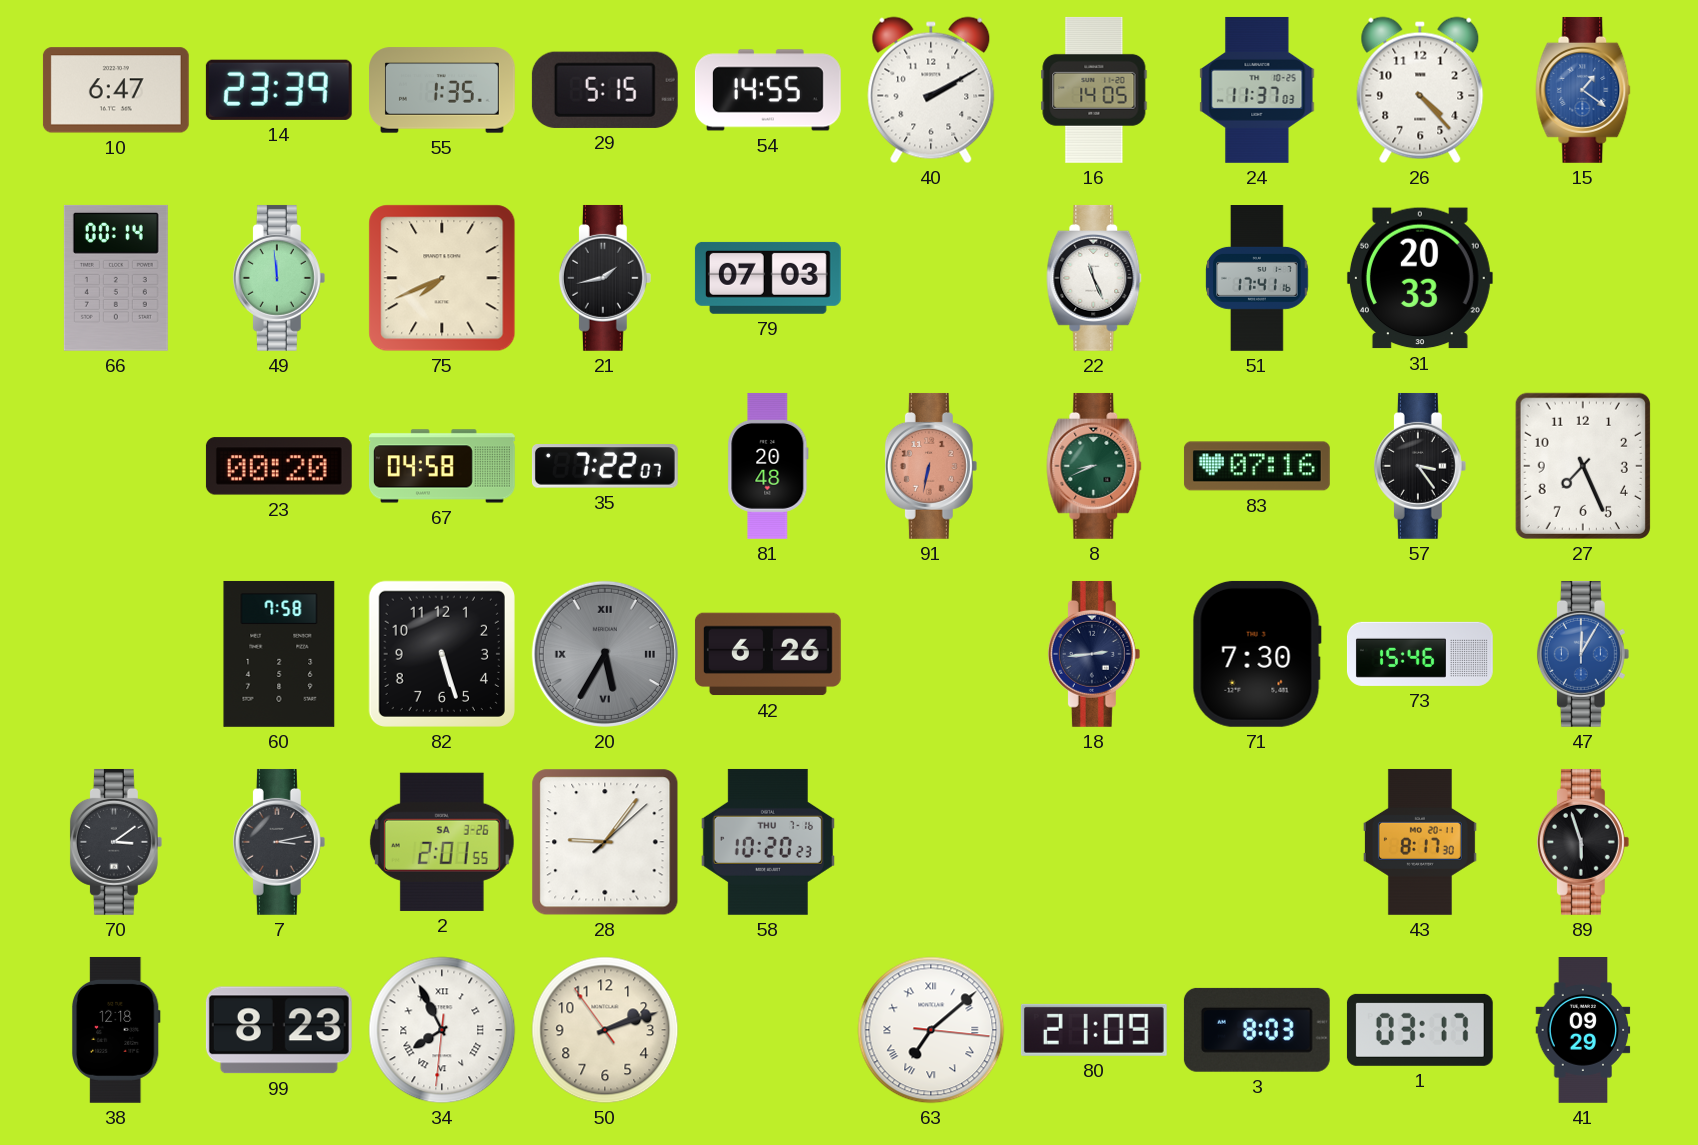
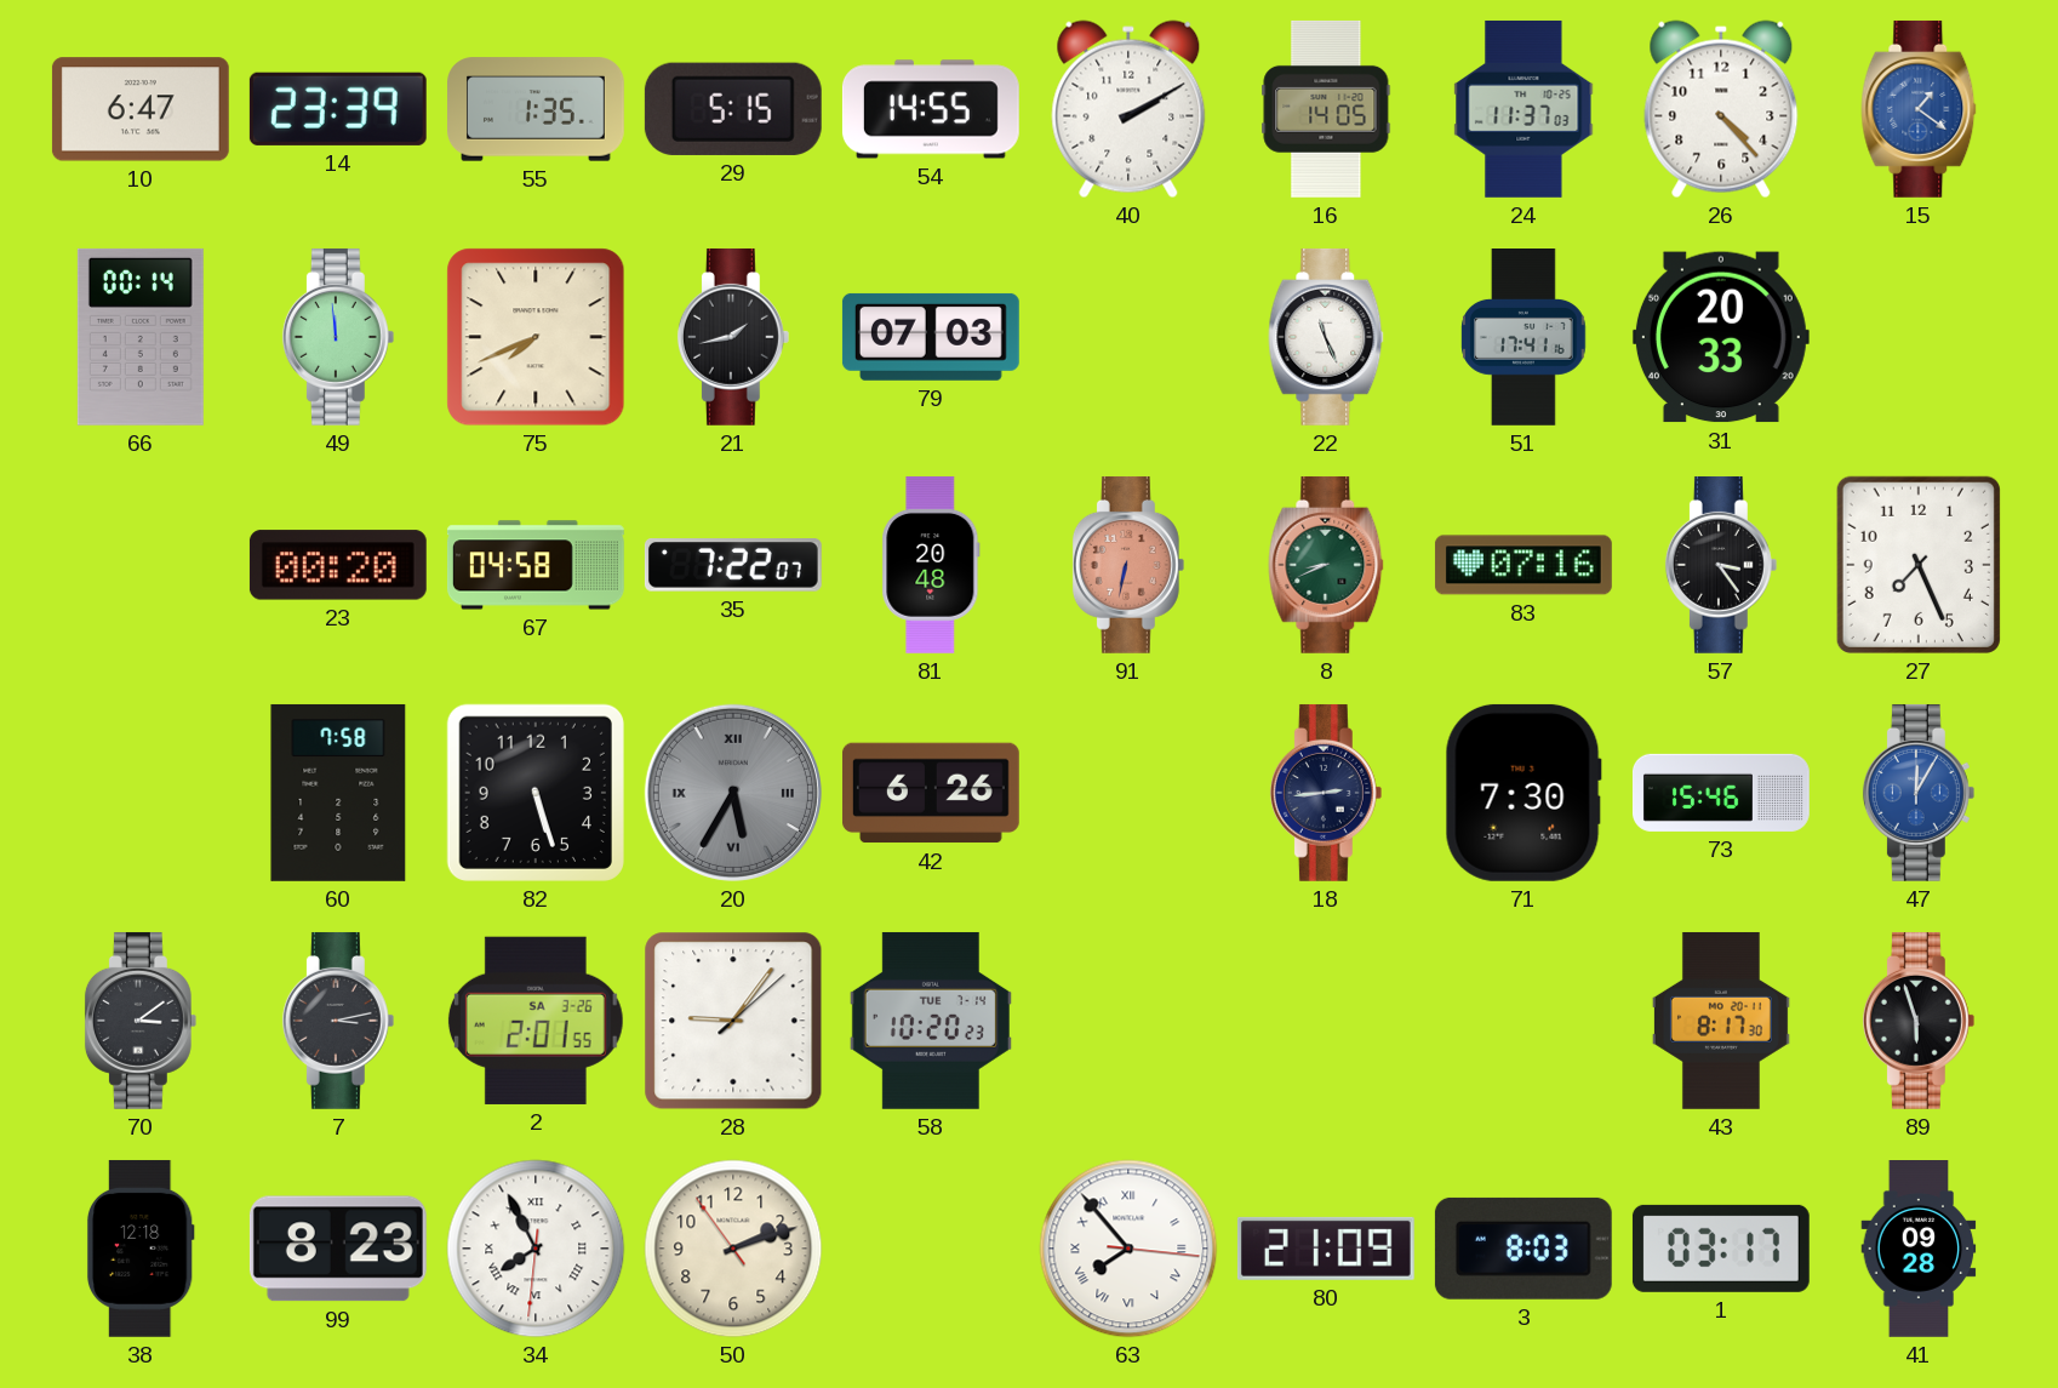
58 date: THU 7-16 -> TUE 7-14 (931, 1021)
63: 7:08 -> 7:53 (1128, 1249)
41: 09:29 -> 09:28 (1919, 1250)
